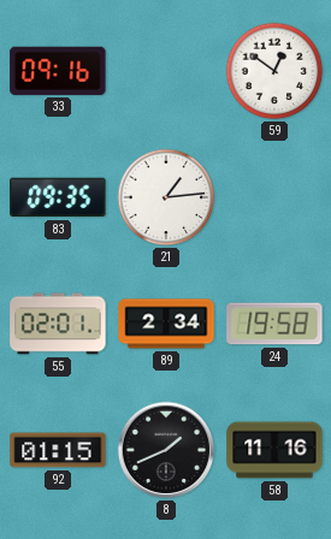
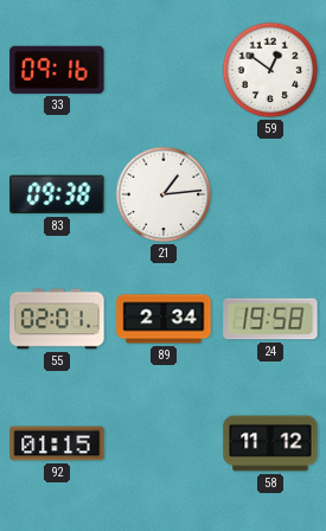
83: 09:35 -> 09:38 (57, 194)
8: 1:41 -> none (166, 450)
58: 11:16 -> 11:12 (270, 443)
